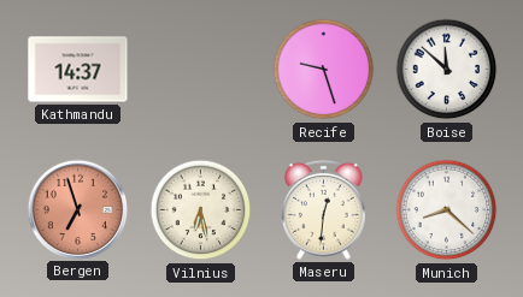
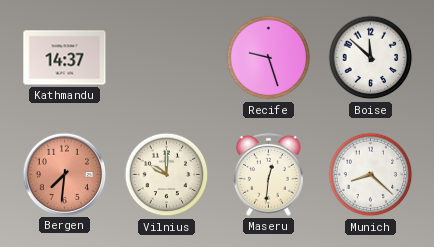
Bergen: 6:57 -> 7:31 (64, 174)
Vilnius: 6:28 -> 10:00 (167, 175)
